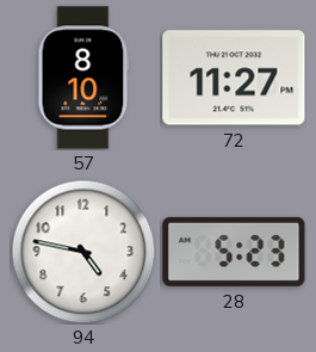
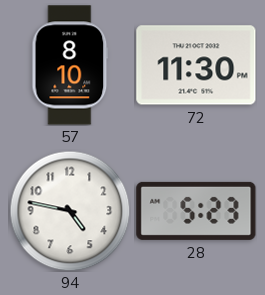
72: 11:27 -> 11:30 (196, 65)
